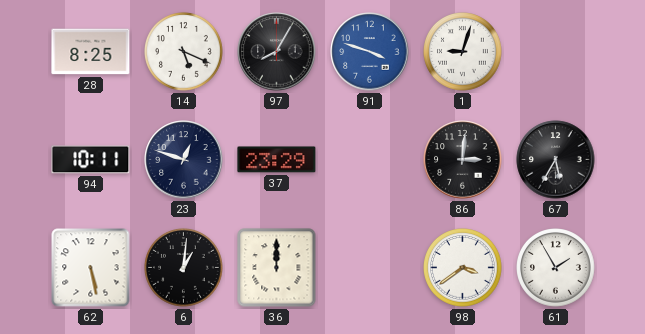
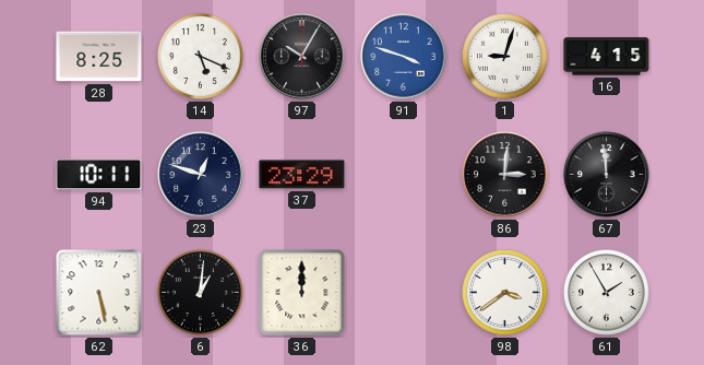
97: 8:05 -> 10:05 (302, 57)
16: none -> 4:15 (607, 57)
67: 5:35 -> 11:59 (607, 175)
